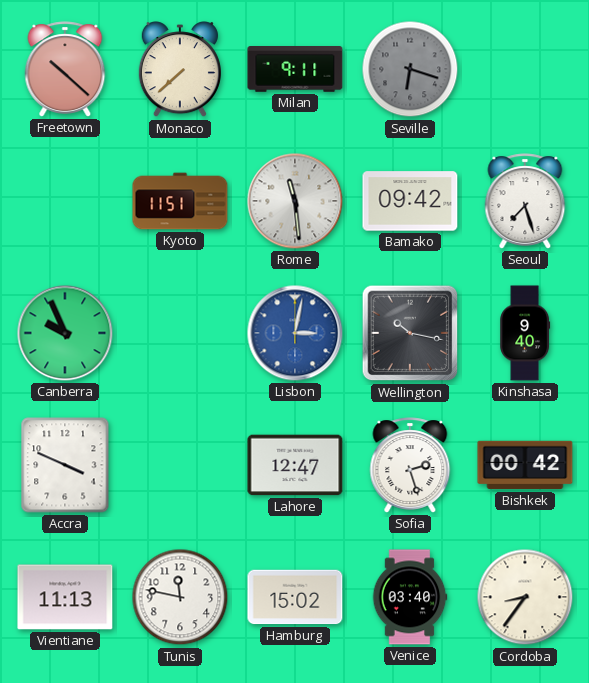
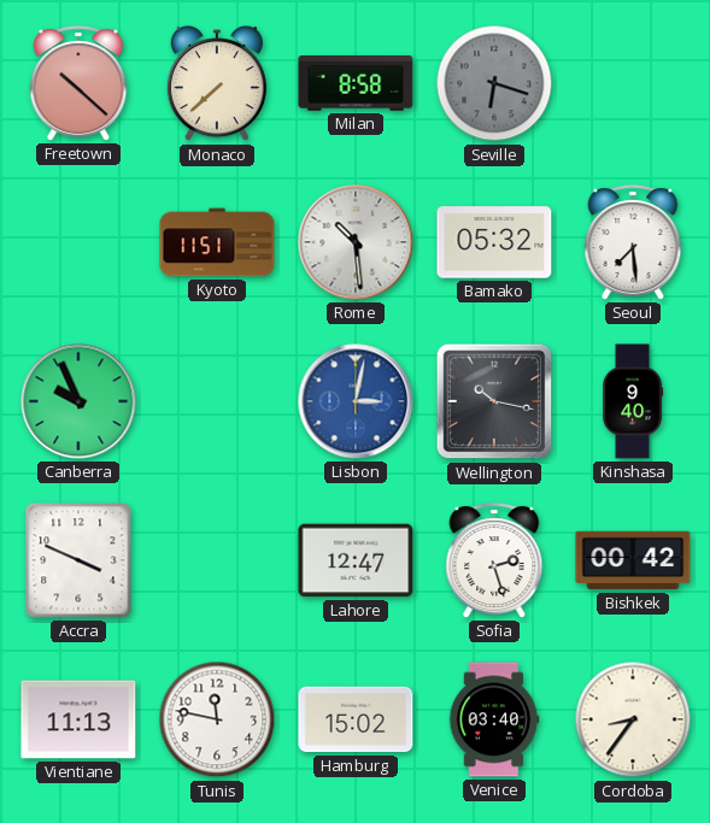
Milan: 9:11 -> 8:58 (356, 84)
Rome: 11:29 -> 10:29 (356, 242)
Bamako: 09:42 -> 05:32 (494, 242)
Seoul: 7:27 -> 7:29 (633, 242)
